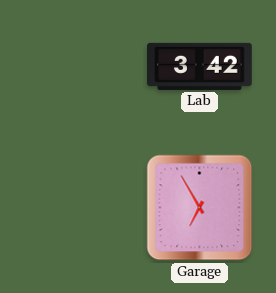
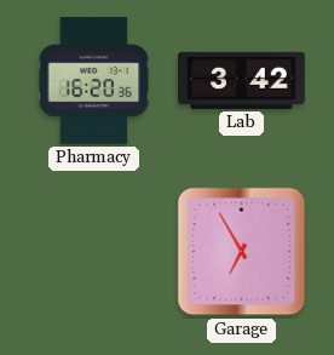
Pharmacy: none -> 16:20 (94, 81)
